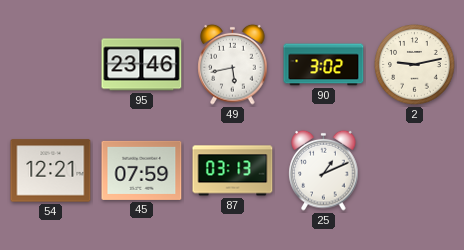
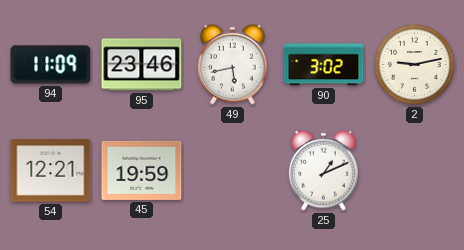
94: none -> 11:09 (51, 65)
45: 07:59 -> 19:59 (142, 170)
87: 03:13 -> none (233, 171)
